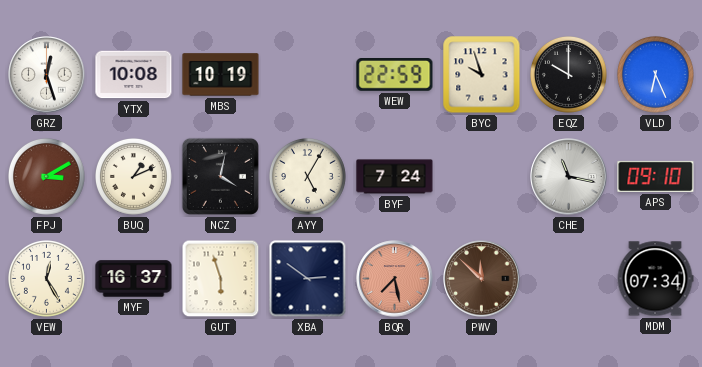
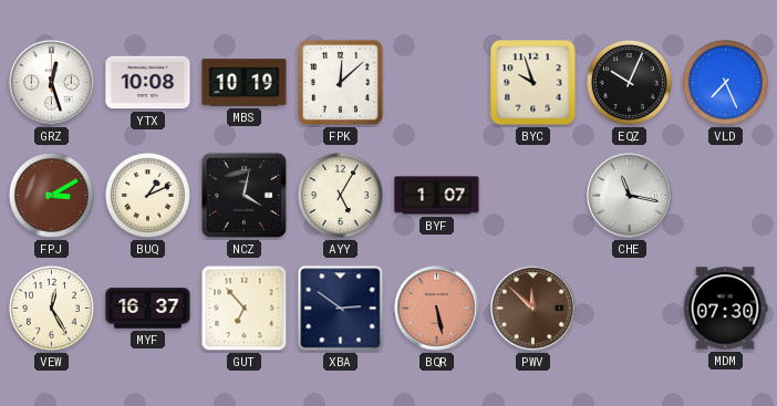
FPK: none -> 12:08 (340, 82)
WEW: 22:59 -> none (395, 75)
EQZ: 10:00 -> 10:04 (630, 83)
VLD: 6:26 -> 7:26 (726, 83)
BYF: 7:24 -> 1:07 (437, 196)
APS: 09:10 -> none (656, 176)
GUT: 5:57 -> 6:53 (245, 309)
BQR: 7:28 -> 5:28 (437, 309)
MDM: 07:34 -> 07:30 (725, 309)
